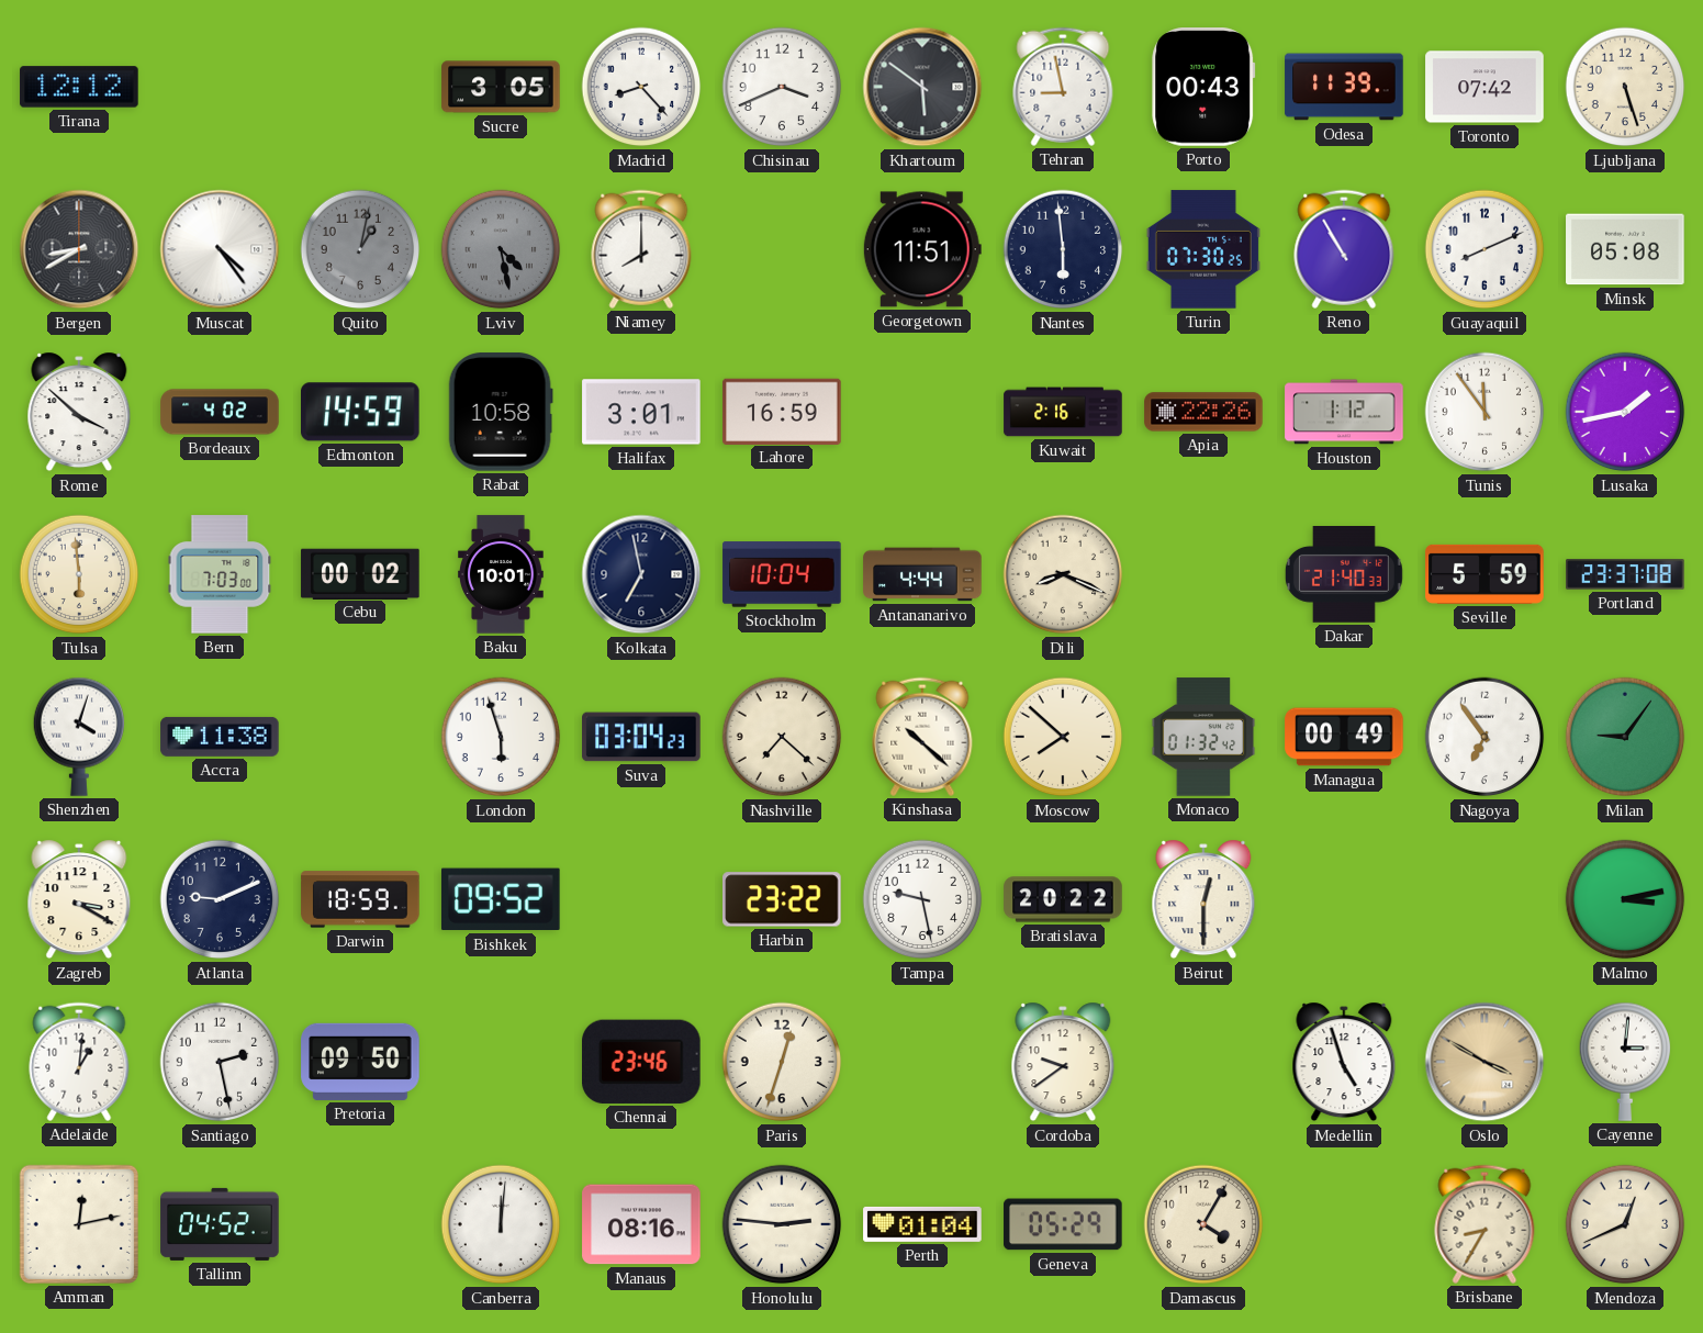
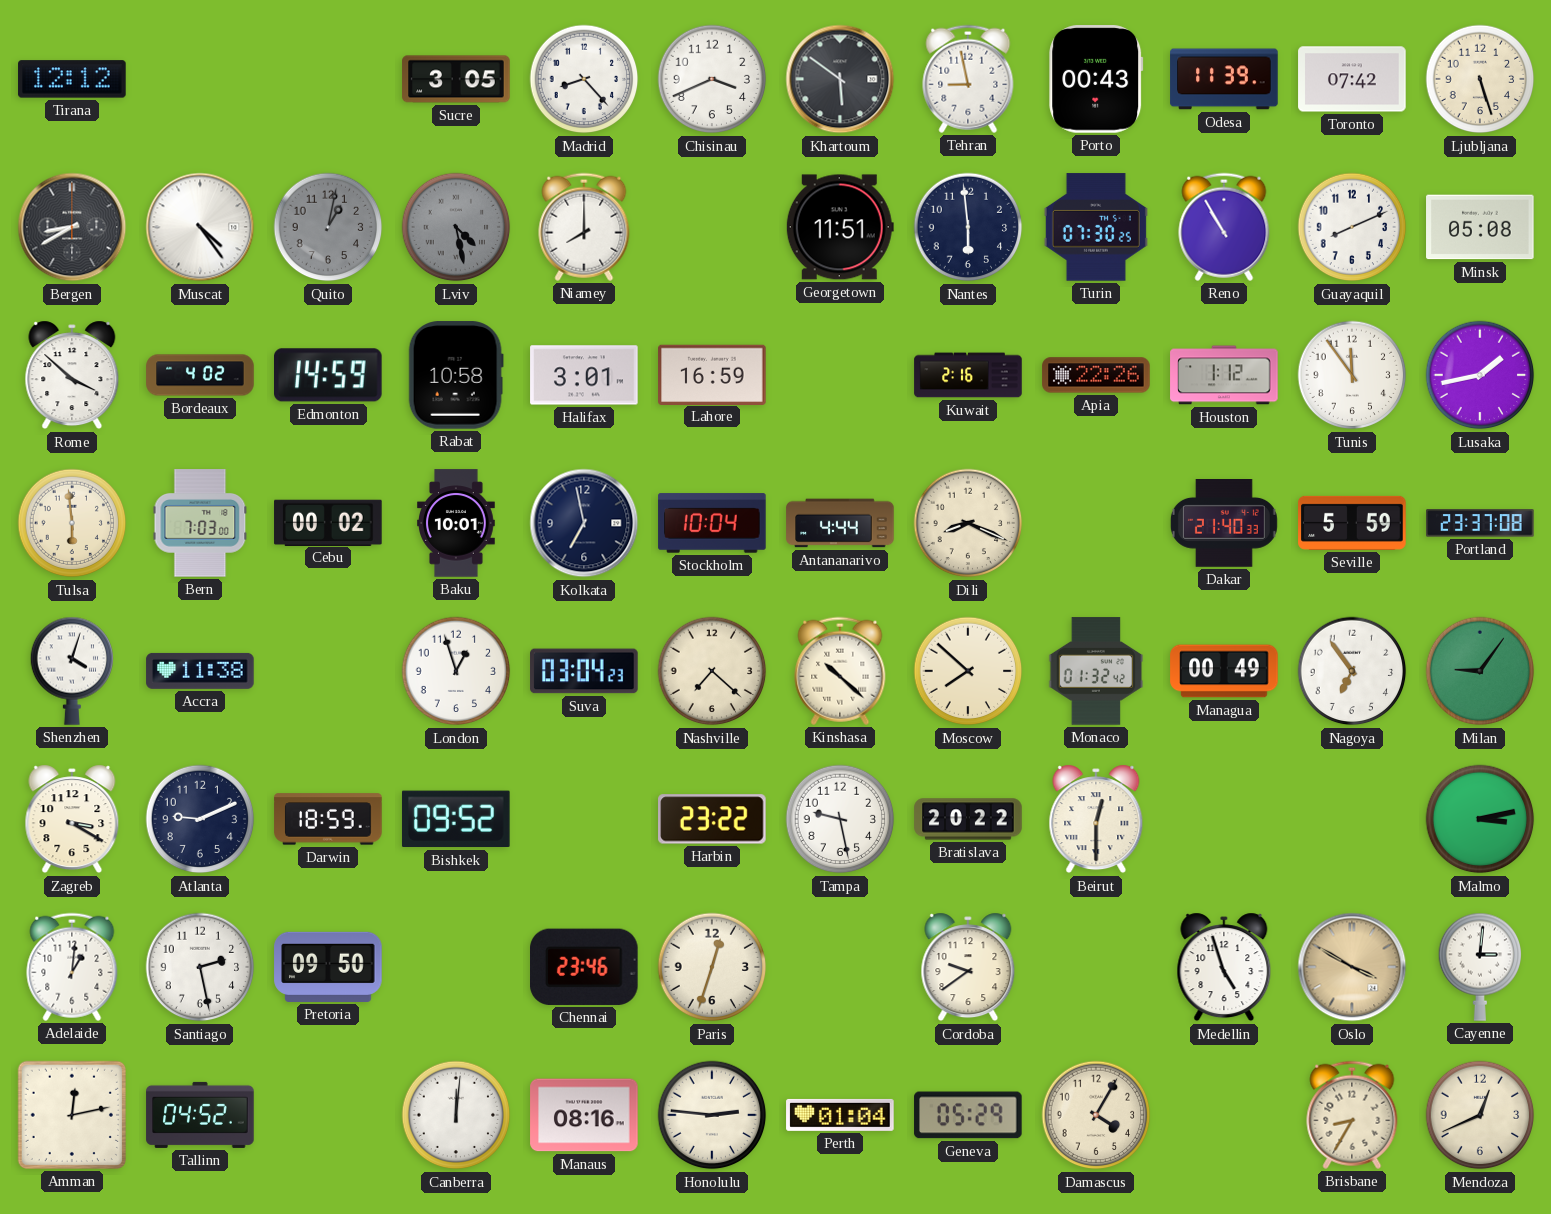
London: 5:57 -> 12:57 (456, 671)
